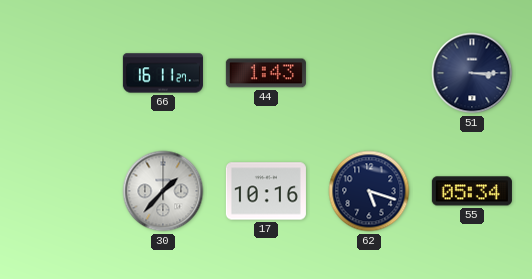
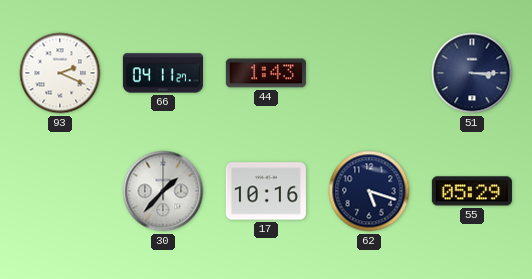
93: none -> 2:19 (60, 73)
66: 16:11 -> 04:11 (163, 73)
55: 05:34 -> 05:29 (472, 191)
